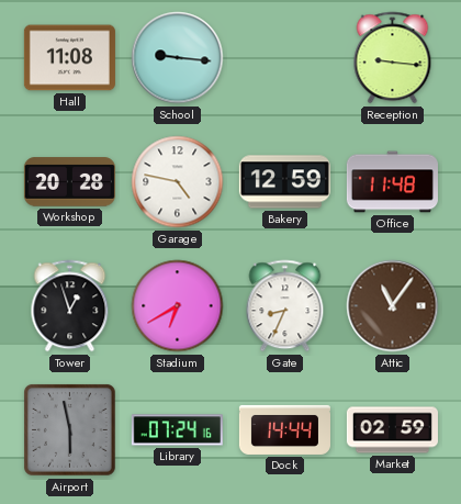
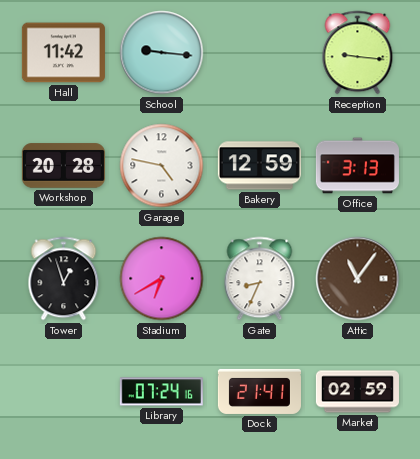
Hall: 11:08 -> 11:42 (63, 53)
Office: 11:48 -> 3:13 (357, 166)
Airport: 5:58 -> none (69, 429)
Dock: 14:44 -> 21:41 (259, 391)
